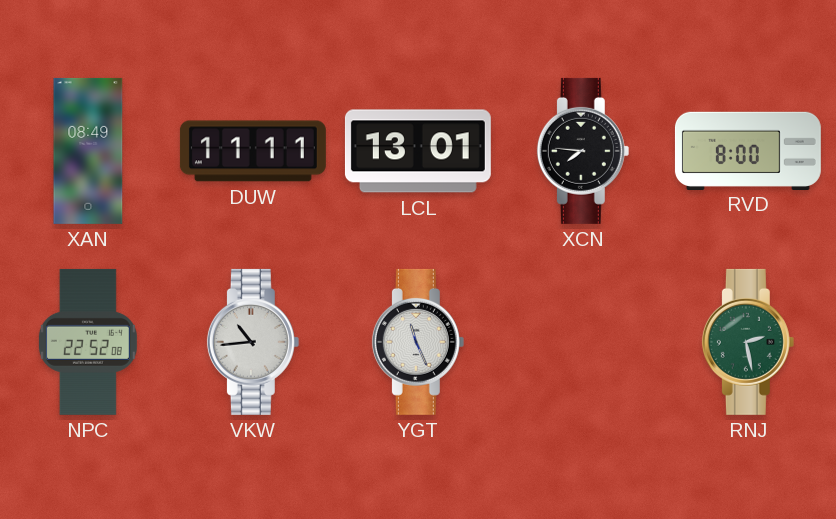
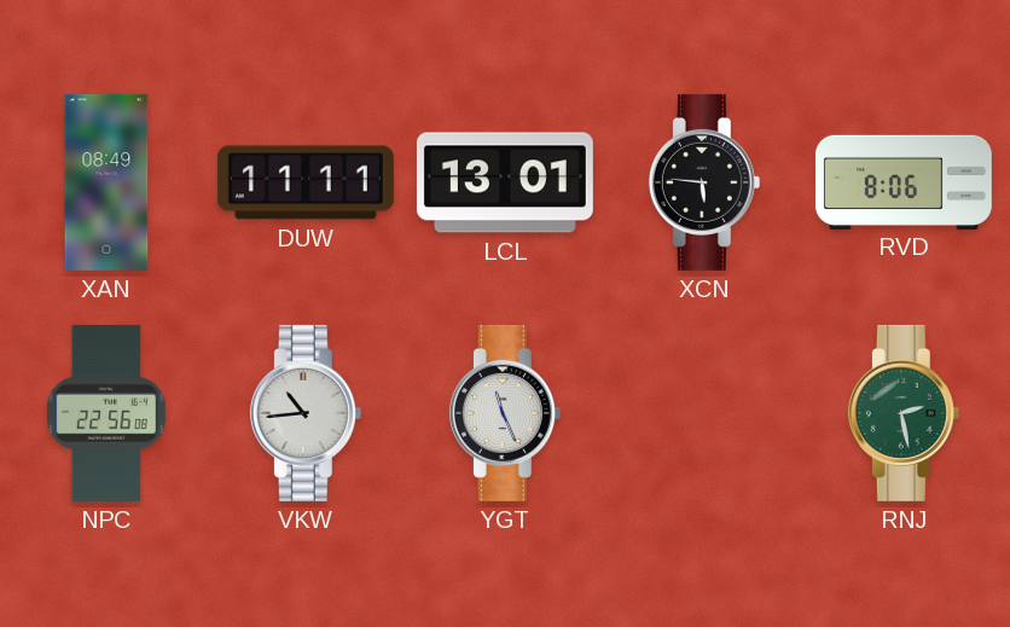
XCN: 7:46 -> 5:46 (704, 182)
RVD: 8:00 -> 8:06 (904, 181)
NPC: 22:52 -> 22:56 (106, 413)
